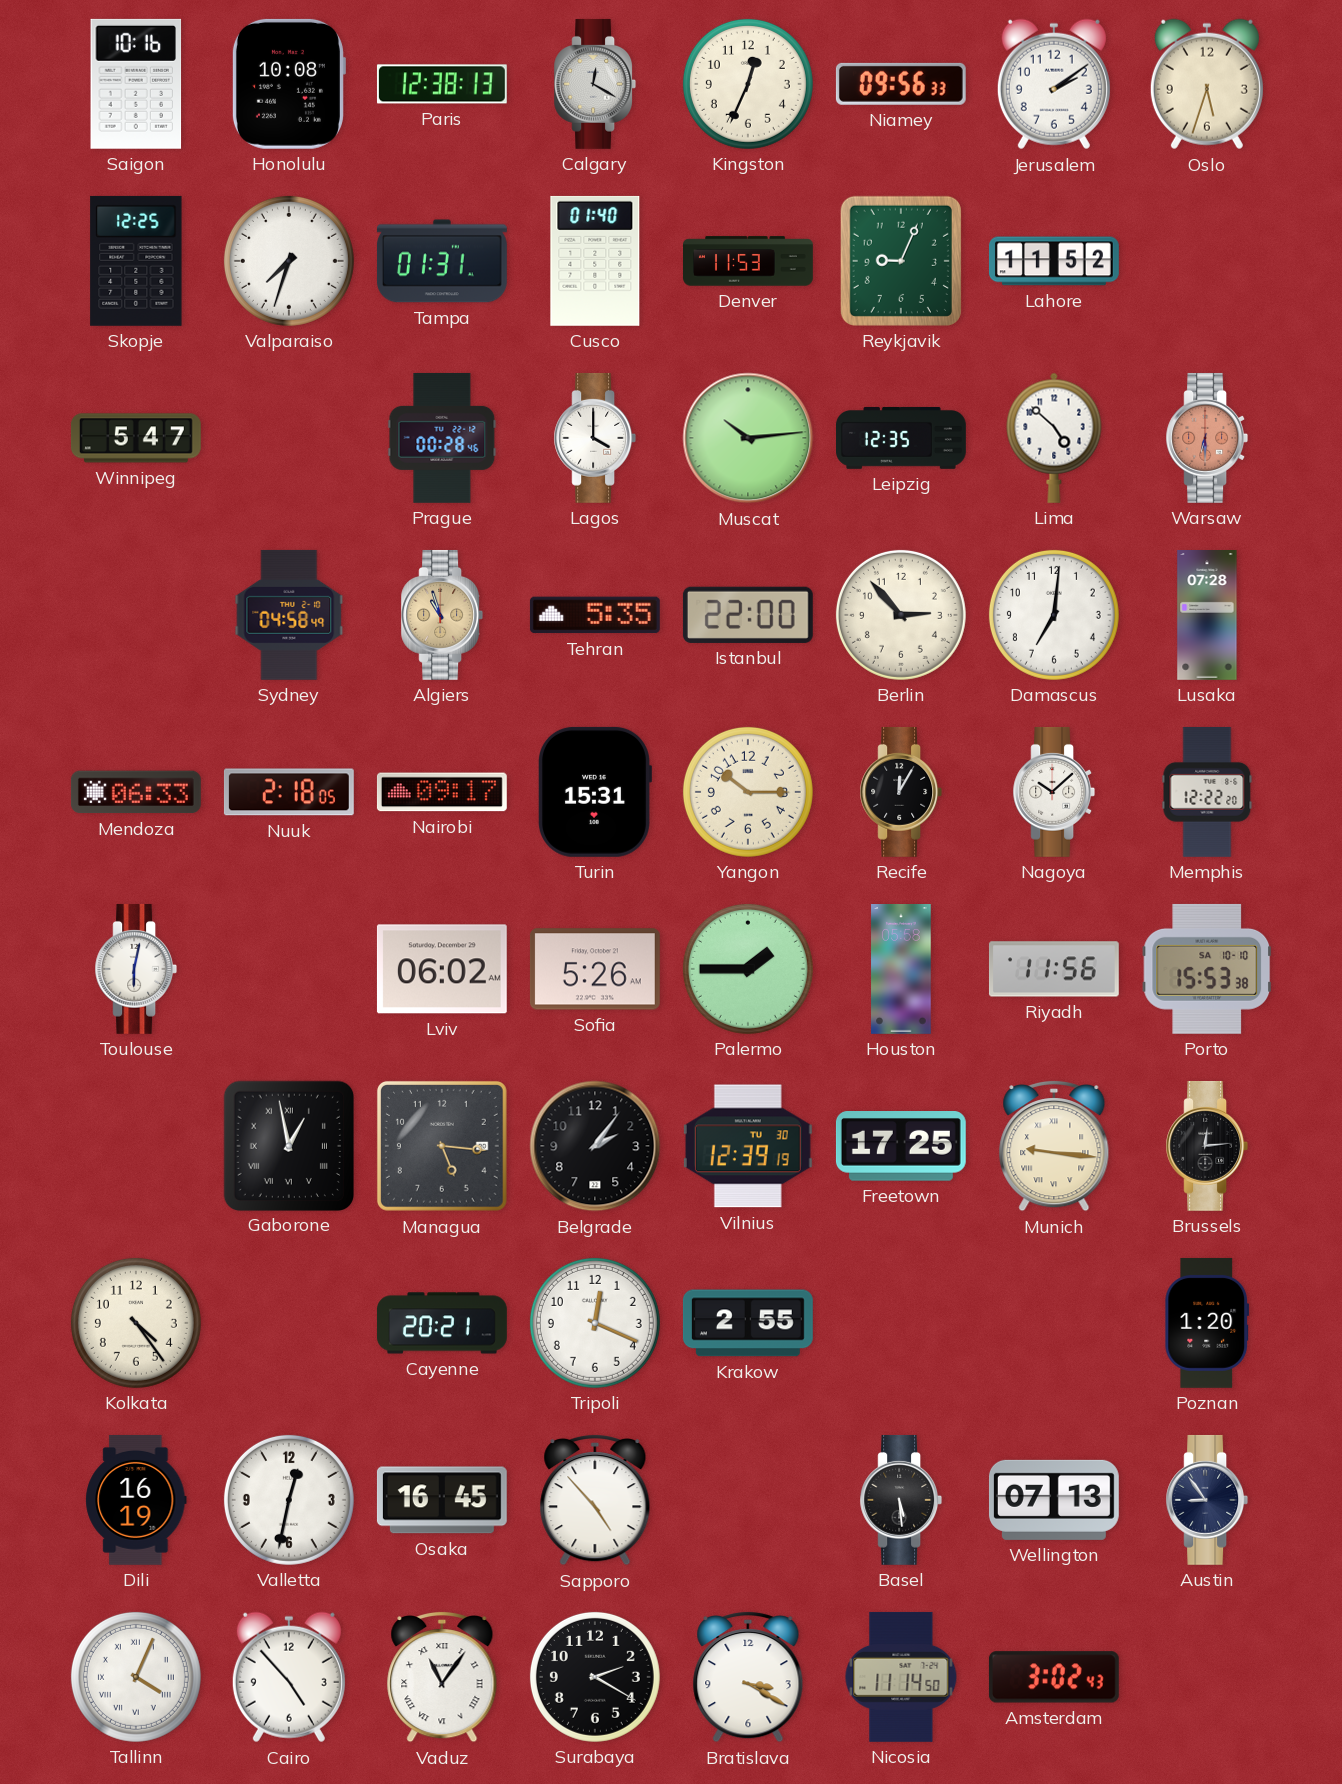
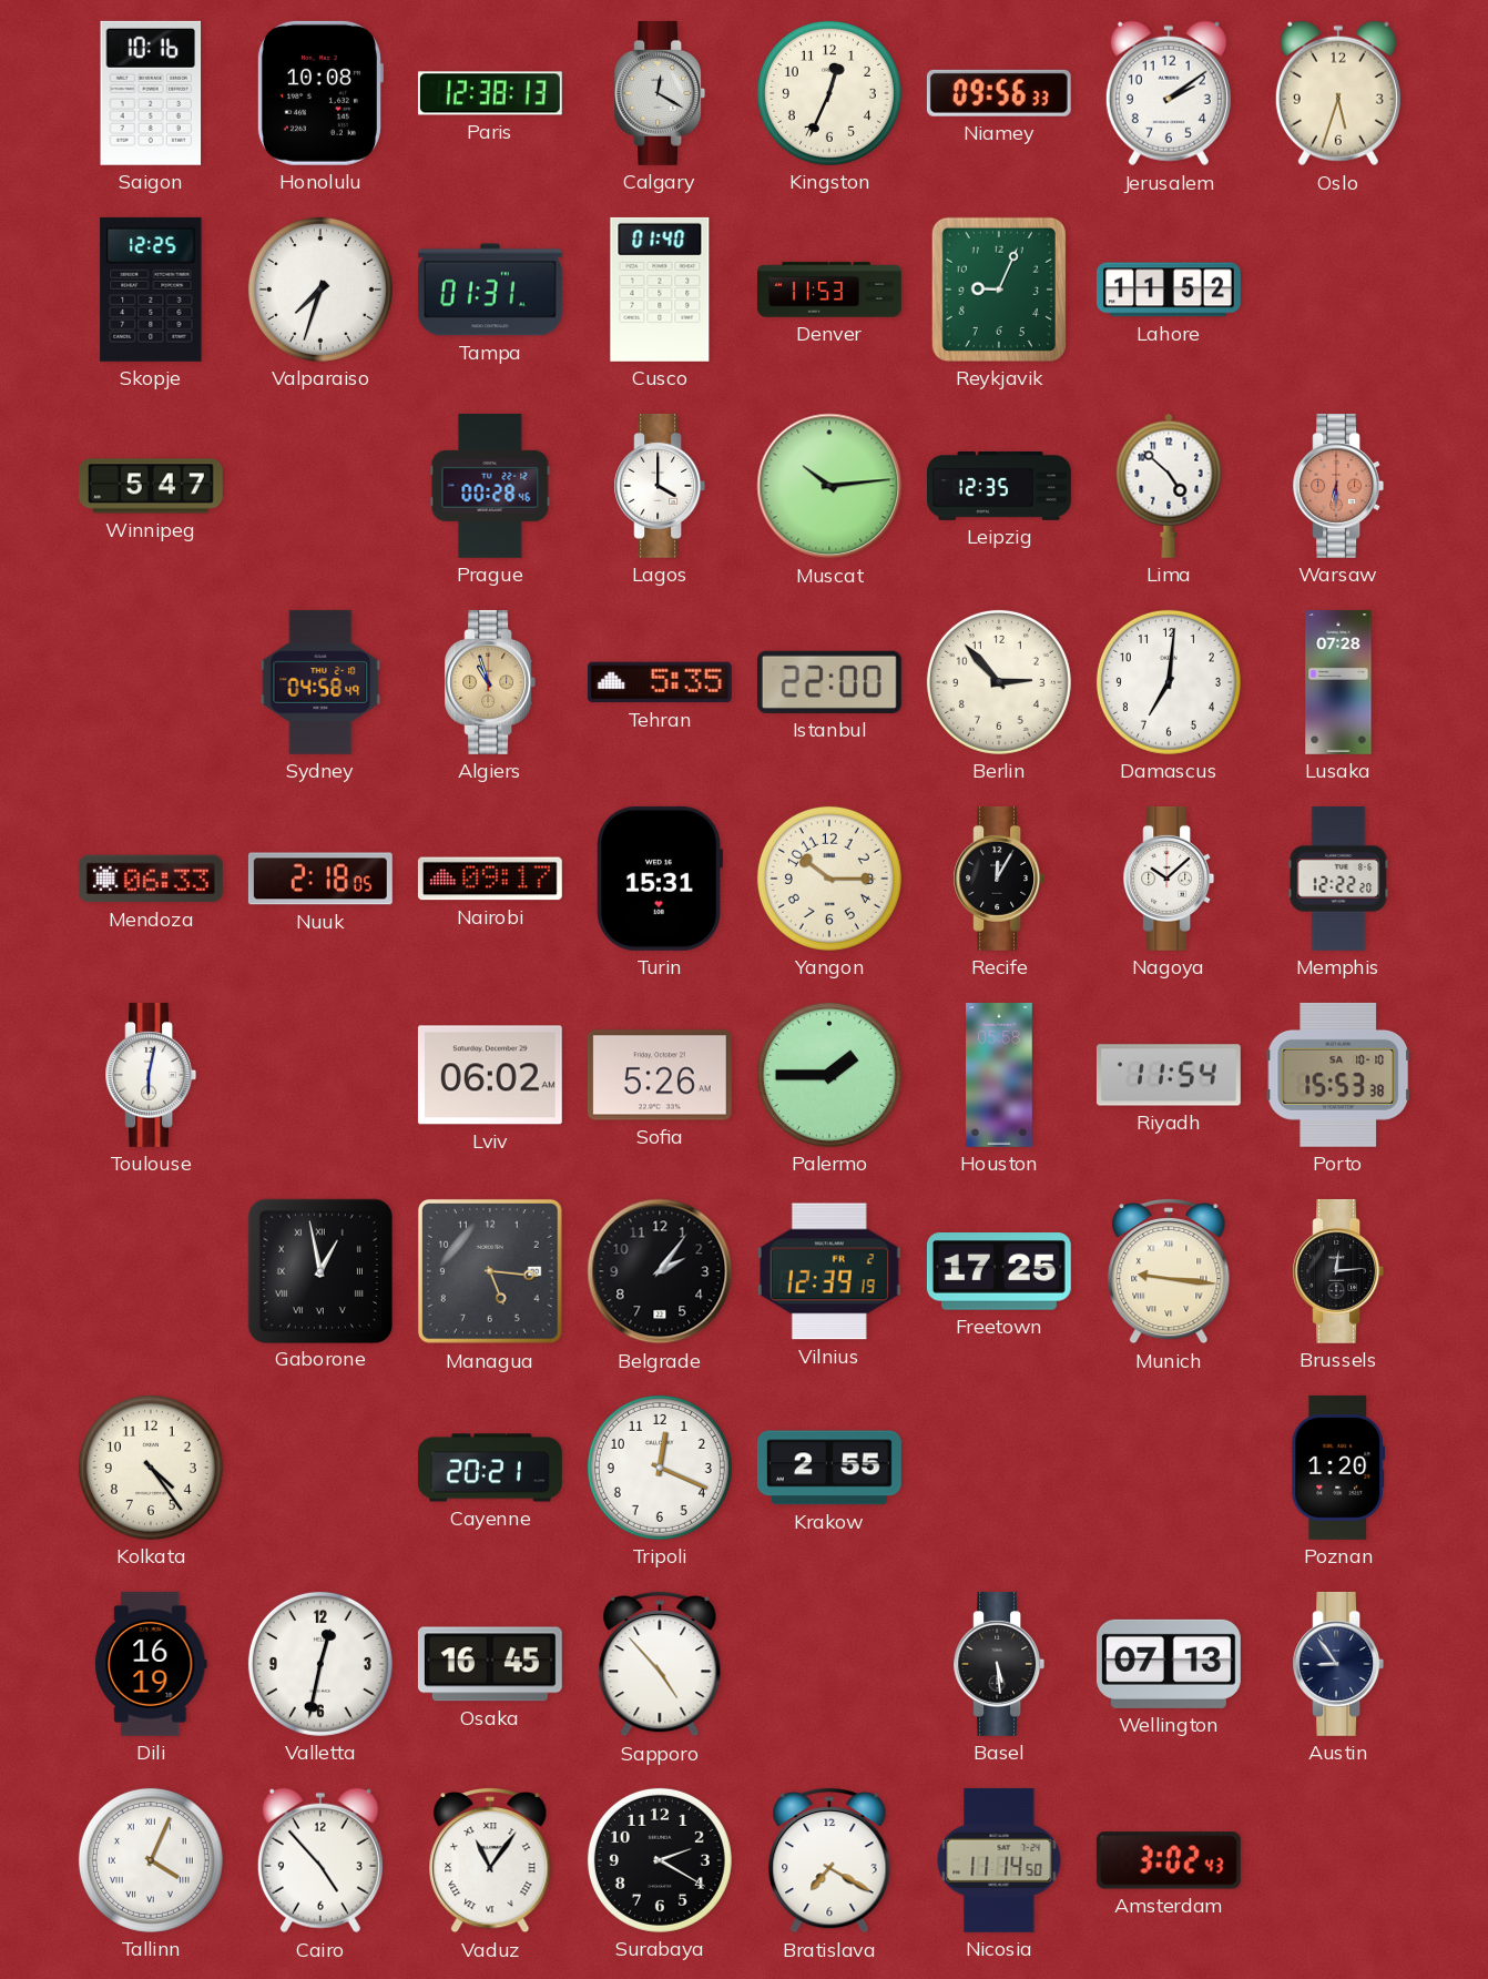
Riyadh: 11:56 -> 11:54 (1169, 1075)
Vilnius date: TU 30 -> FR 2 (829, 1271)
Bratislava: 3:20 -> 7:20 (829, 1860)
